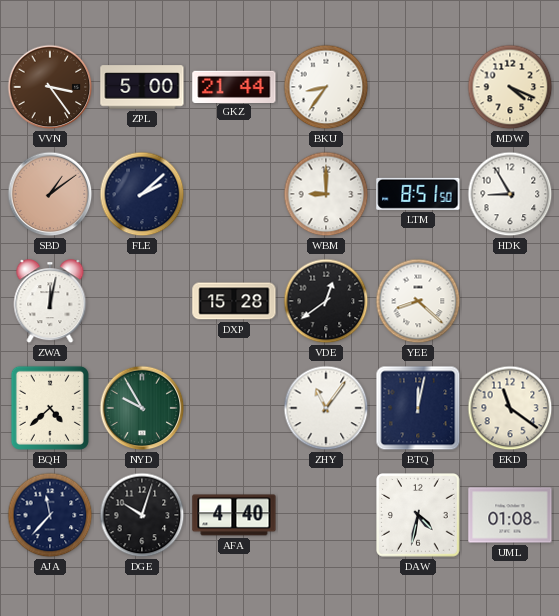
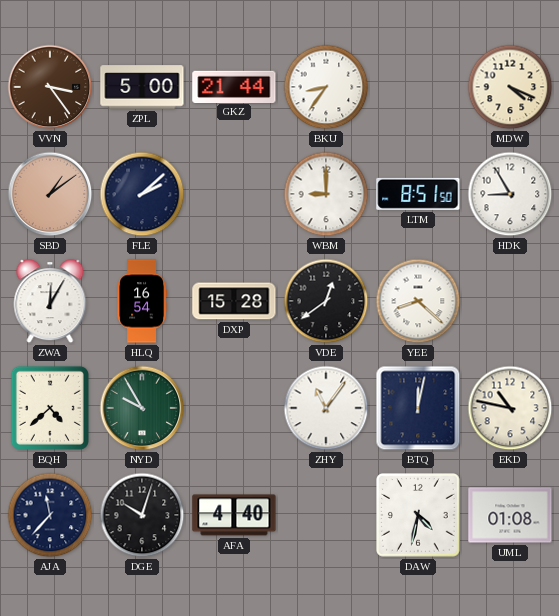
ZWA: 12:02 -> 12:05 (50, 302)
HLQ: none -> 16:54 (142, 301)
EKD: 11:21 -> 10:47 (510, 408)
